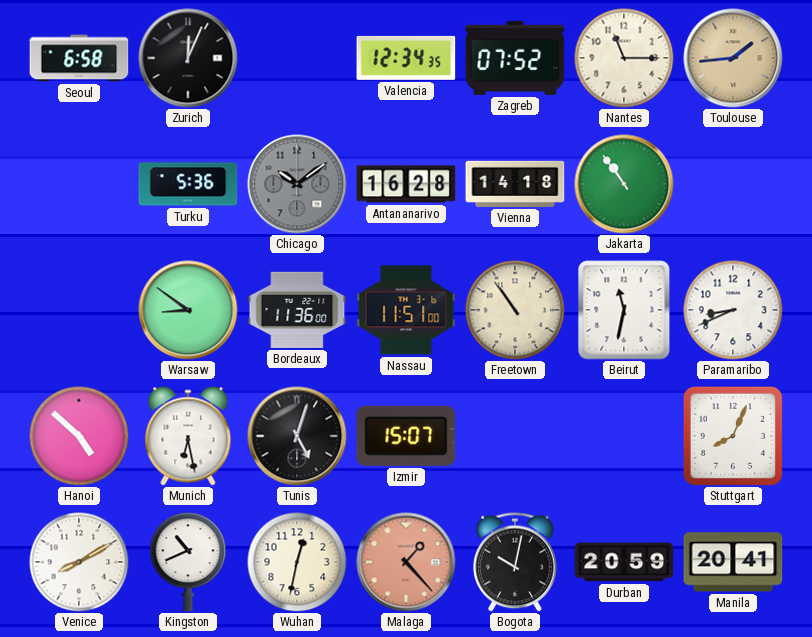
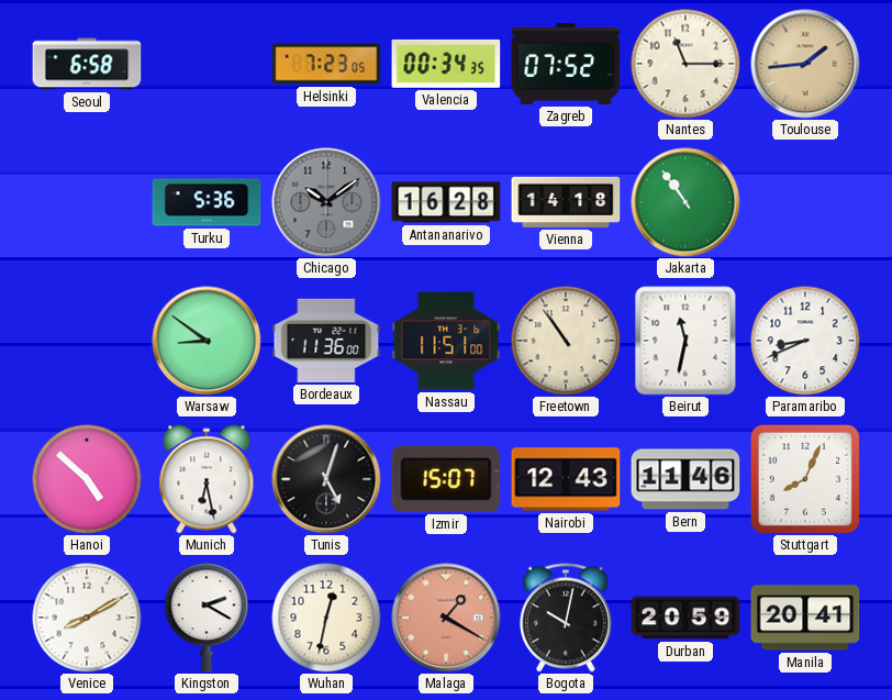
Zurich: 12:04 -> none (188, 58)
Helsinki: none -> 7:23 (326, 64)
Valencia: 12:34 -> 00:34 (446, 64)
Nairobi: none -> 12:43 (566, 479)
Bern: none -> 11:46 (685, 479)
Kingston: 10:41 -> 2:20 (207, 618)
Malaga: 1:23 -> 1:20 (446, 618)
